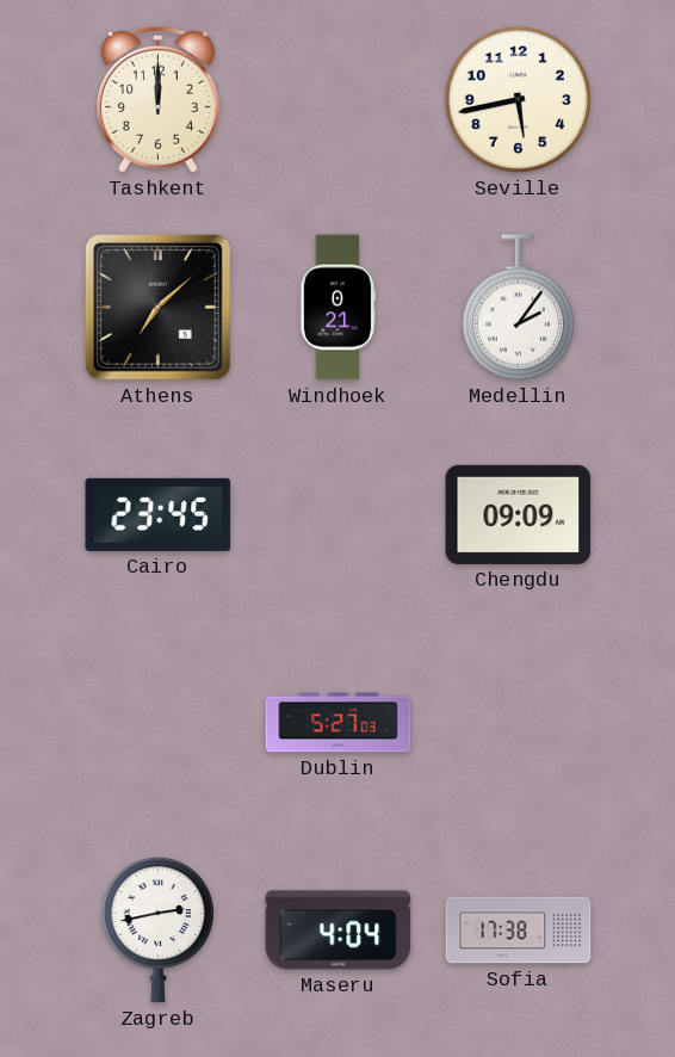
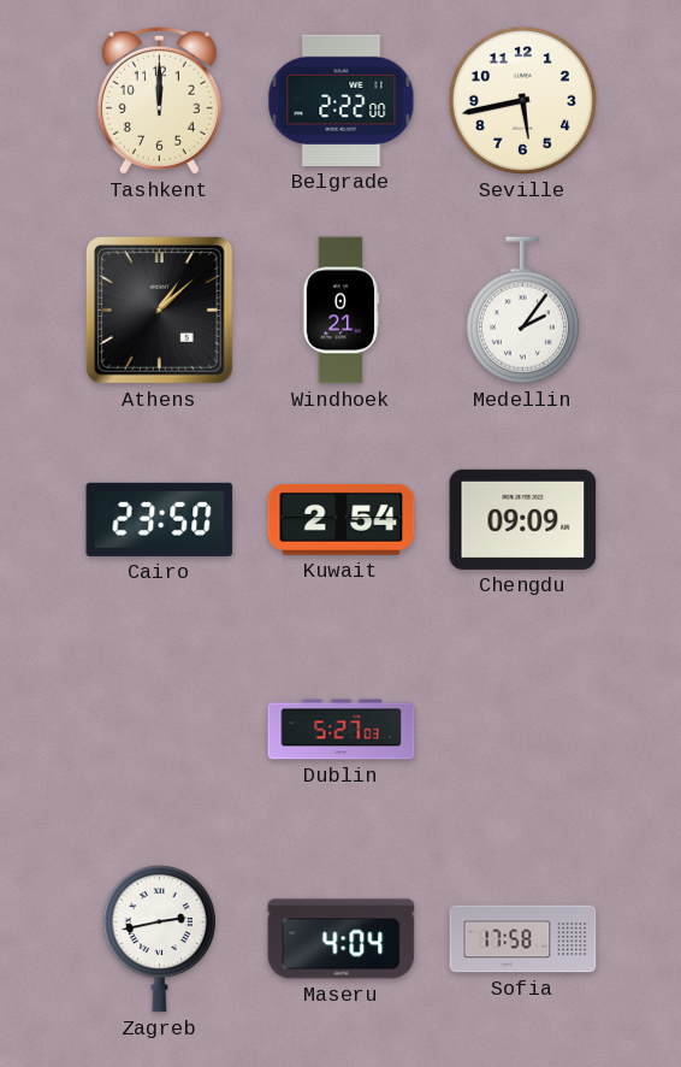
Belgrade: none -> 2:22 (342, 100)
Athens: 7:08 -> 1:08 (159, 310)
Cairo: 23:45 -> 23:50 (160, 519)
Kuwait: none -> 2:54 (342, 519)
Sofia: 17:38 -> 17:58 (523, 939)
